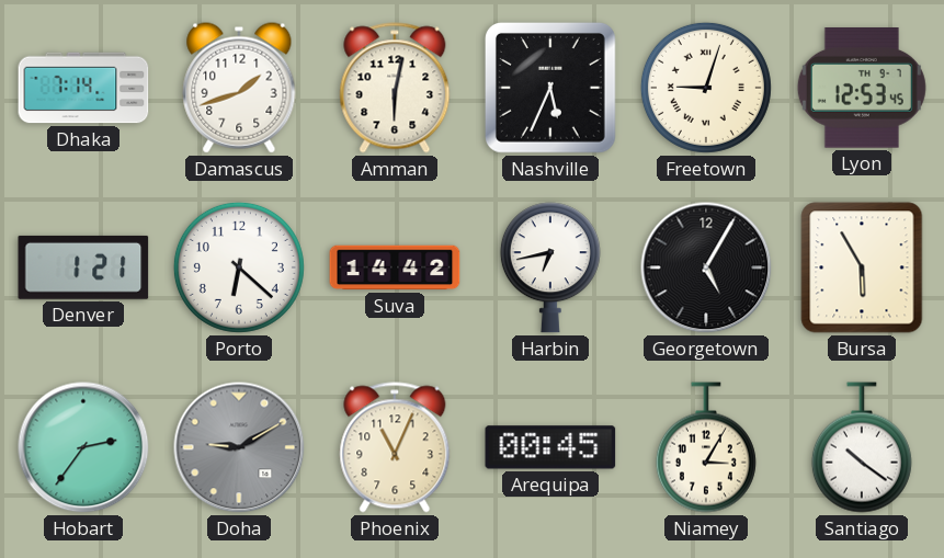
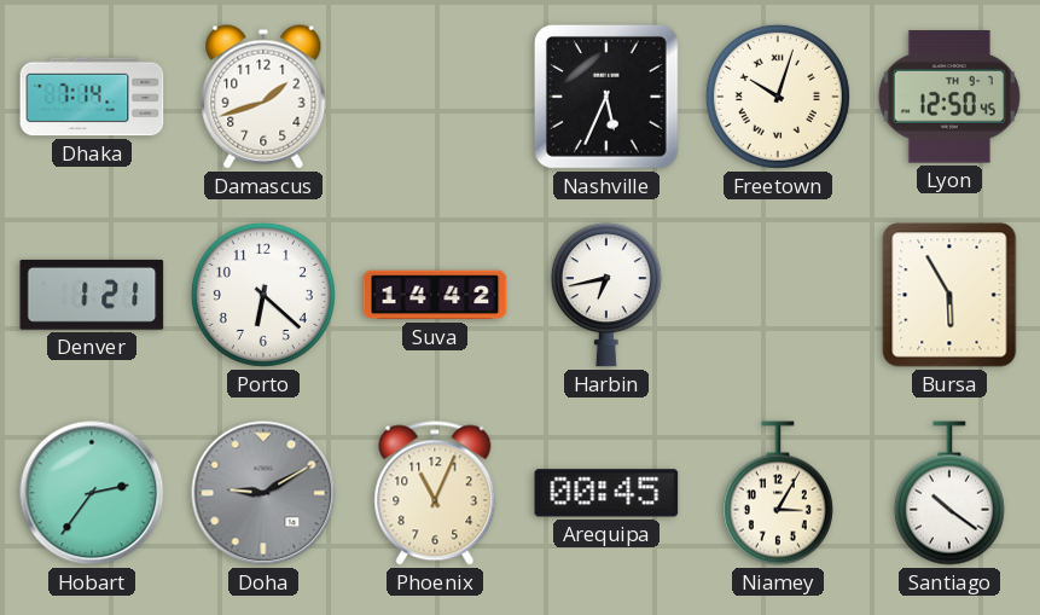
Amman: 6:02 -> none (395, 88)
Freetown: 9:03 -> 10:03 (778, 97)
Lyon: 12:53 -> 12:50 (949, 98)
Georgetown: 5:05 -> none (706, 267)
